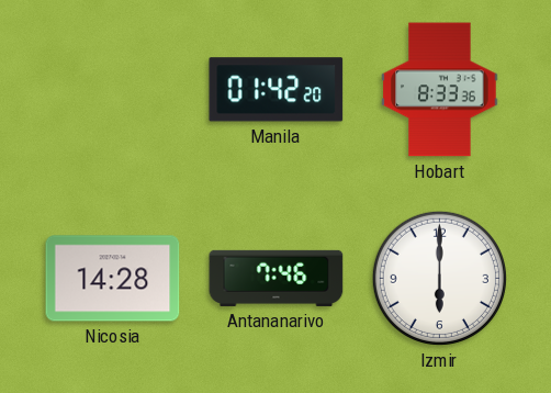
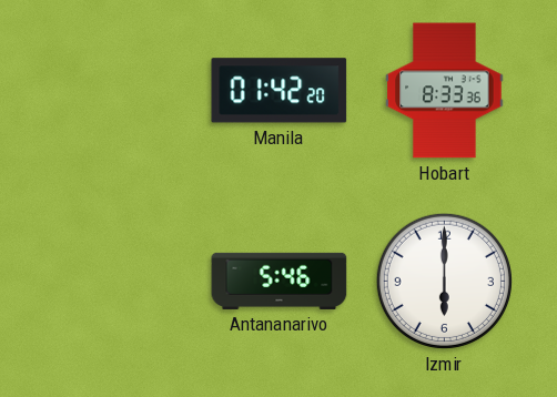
Nicosia: 14:28 -> none (113, 279)
Antananarivo: 7:46 -> 5:46 (280, 281)
